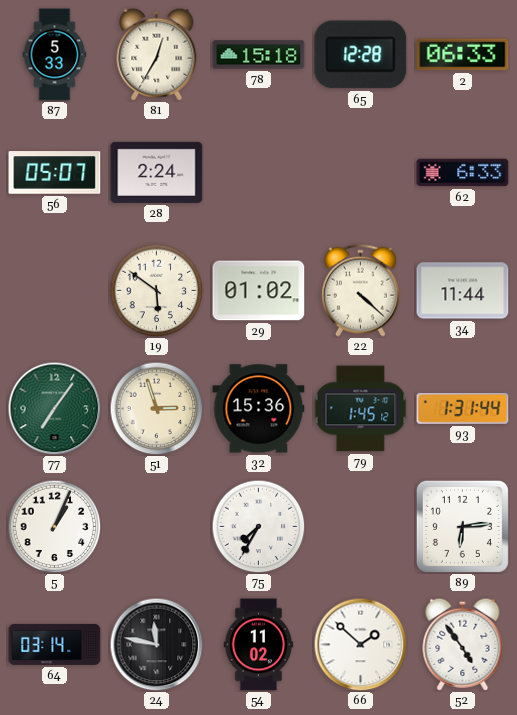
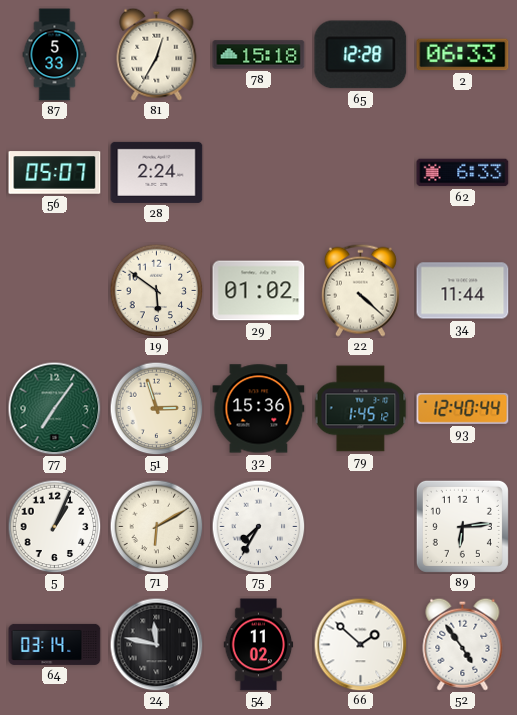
93: 1:31 -> 12:40 (463, 408)
71: none -> 6:10 (156, 526)
